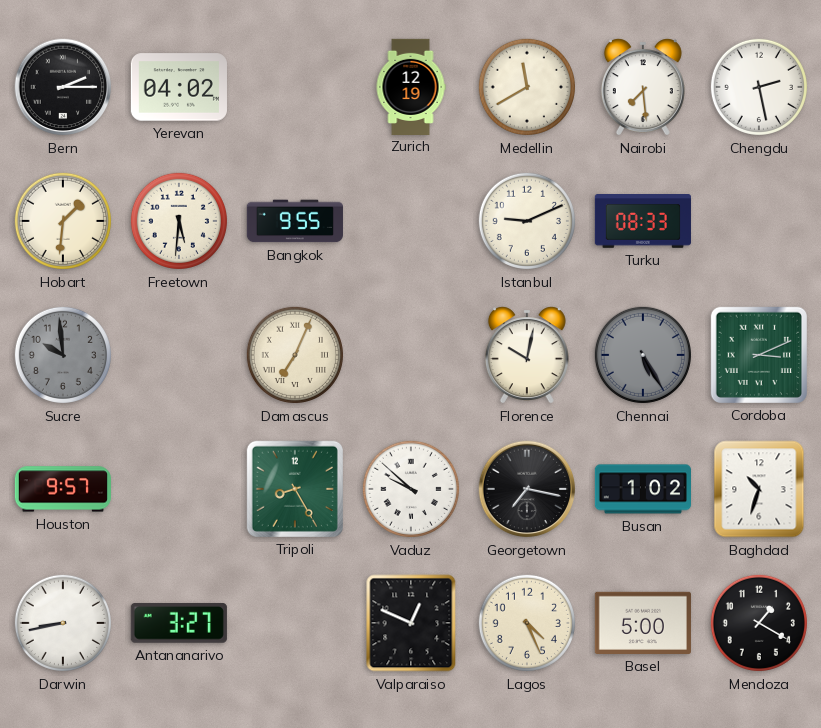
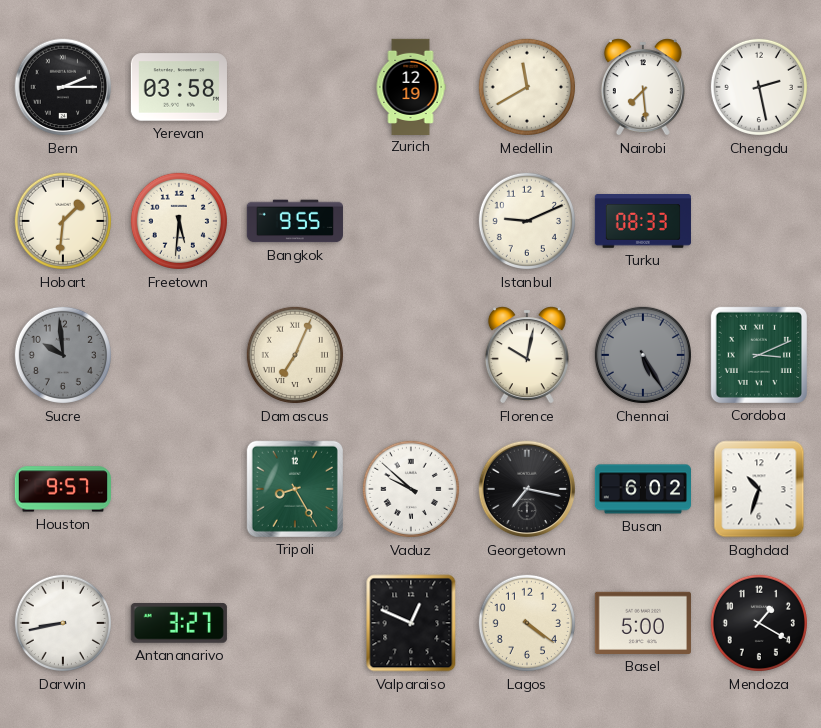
Yerevan: 04:02 -> 03:58 (179, 87)
Busan: 1:02 -> 6:02 (642, 489)
Lagos: 4:26 -> 4:21 (527, 623)
